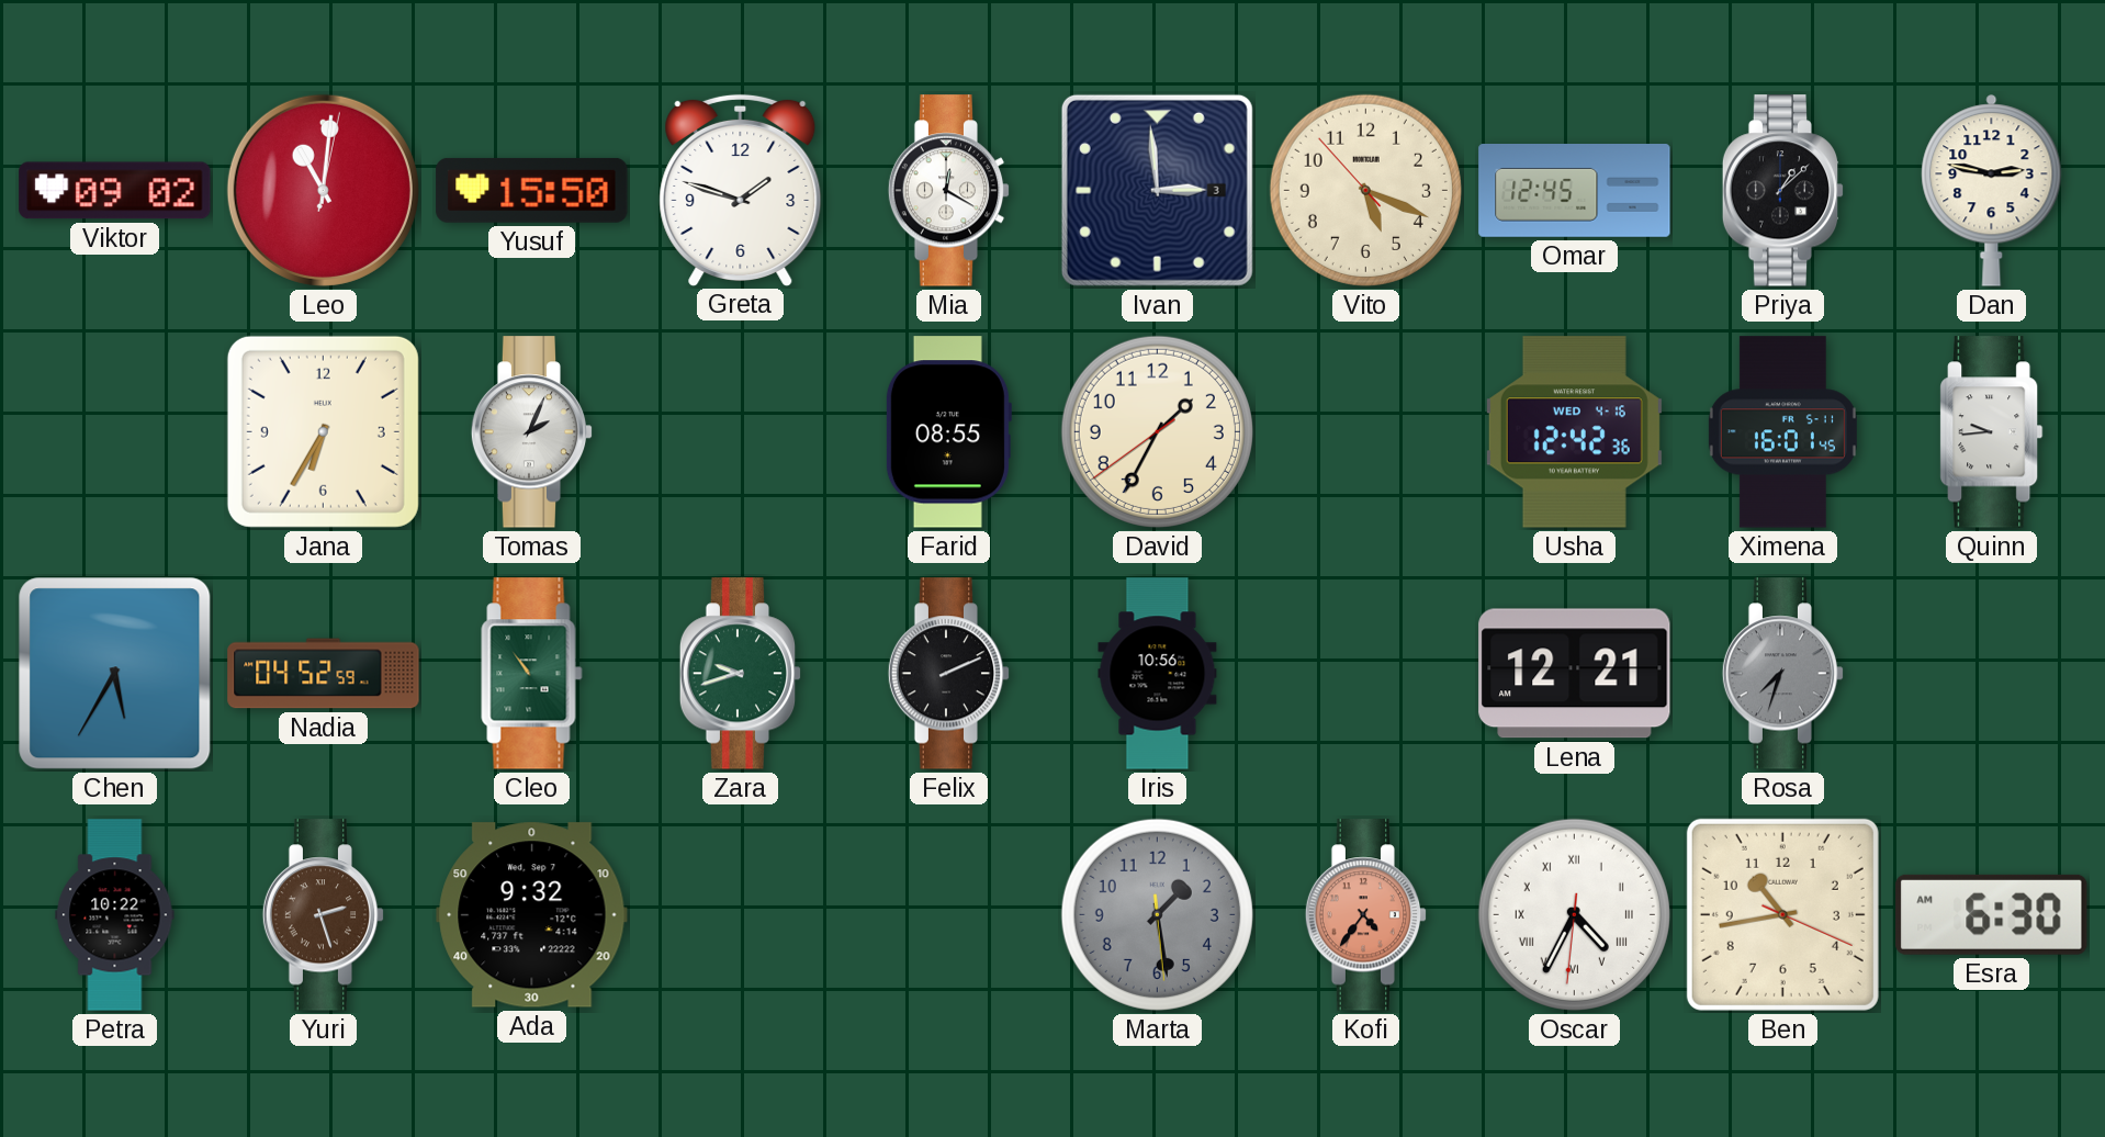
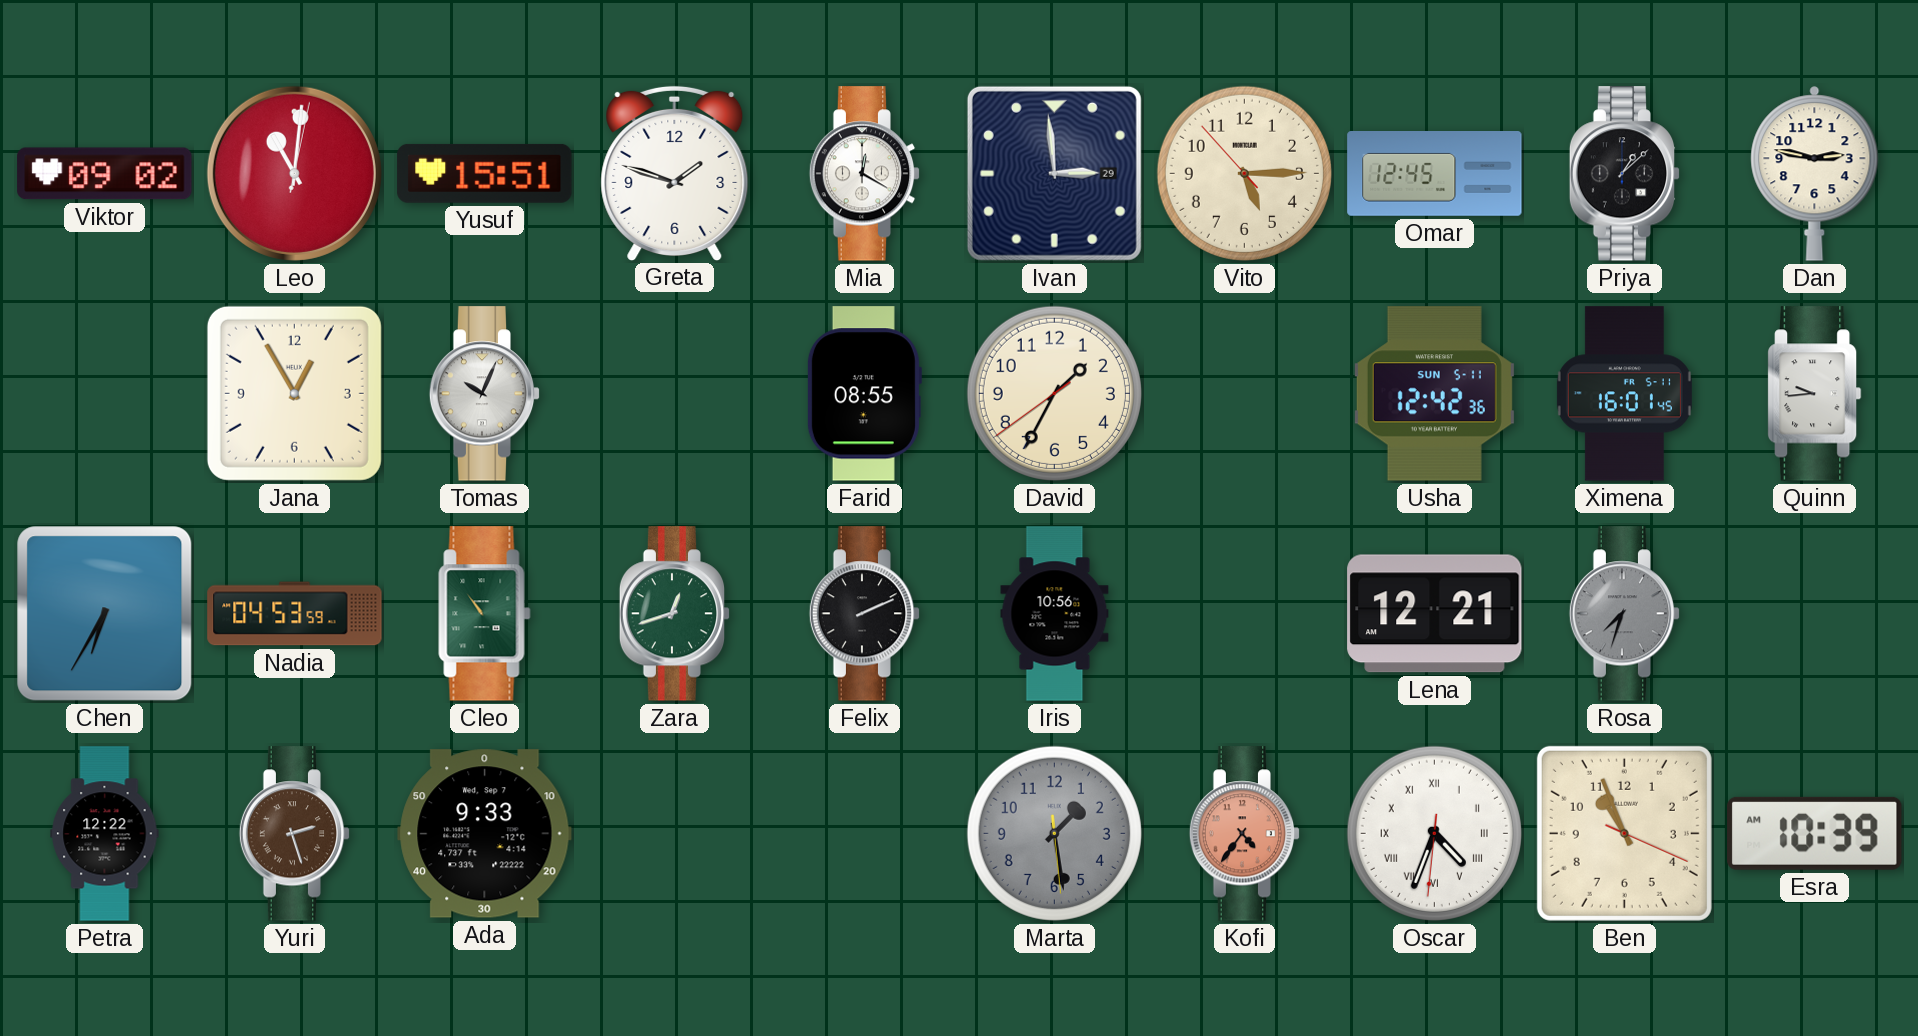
Yusuf: 15:50 -> 15:51 (485, 173)
Ivan date: 3 -> 29 (1054, 173)
Vito: 5:18 -> 5:14 (1244, 173)
Jana: 6:35 -> 12:55 (294, 393)
Tomas: 2:04 -> 10:04 (485, 394)
Usha date: WED 4-16 -> SUN 5-11 (1434, 394)
Chen: 5:35 -> 6:35 (105, 614)
Nadia: 04:52 -> 04:53 (295, 614)
Zara: 9:42 -> 12:42 (675, 614)
Petra: 10:22 -> 12:22 (105, 834)
Ada: 9:32 -> 9:33 (485, 834)
Oscar: 4:34 -> 4:33 (1434, 833)
Ben: 10:43 -> 10:56 (1624, 833)
Esra: 6:30 -> 10:39 (1815, 833)
